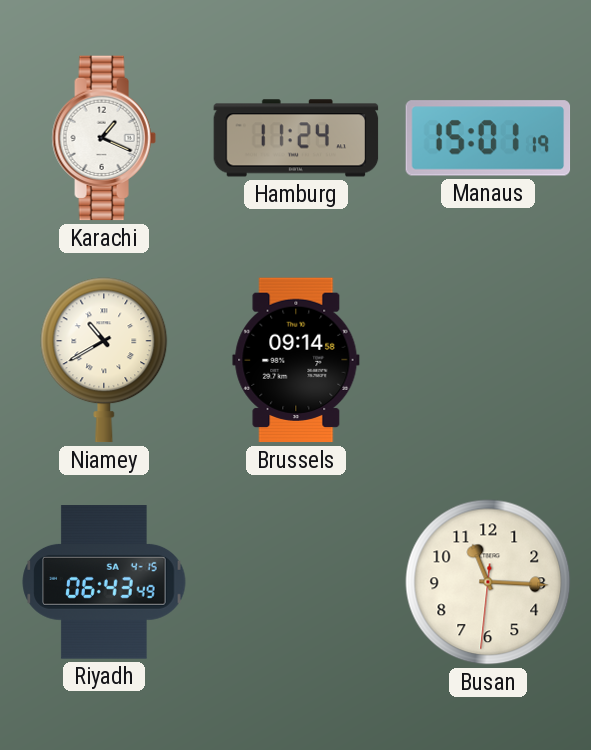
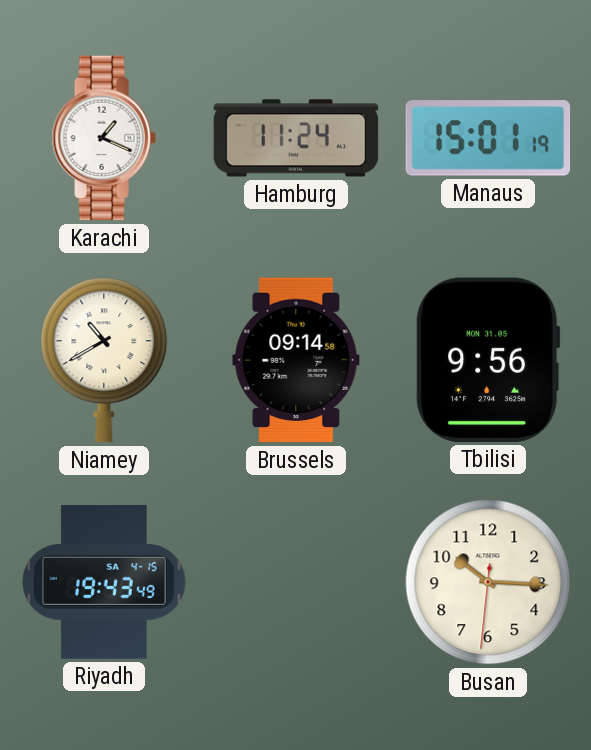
Tbilisi: none -> 9:56 (488, 360)
Riyadh: 06:43 -> 19:43 (104, 582)
Busan: 11:15 -> 10:15 (488, 582)
